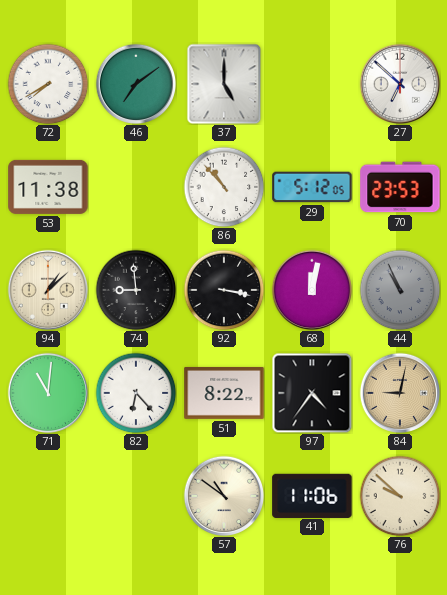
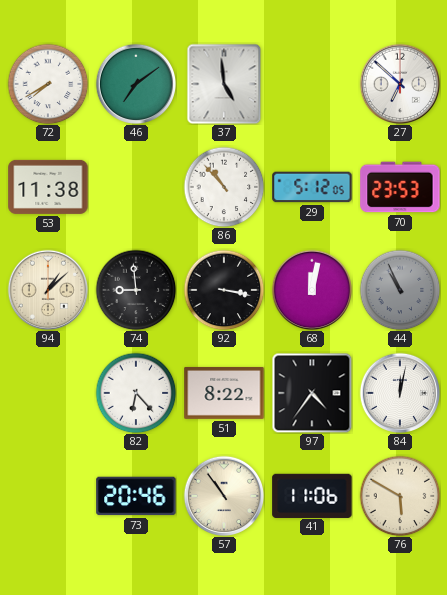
37: 5:00 -> 4:59 (224, 84)
71: 11:01 -> none (48, 393)
84: 9:02 -> 12:02 (400, 393)
84 dial: champagne -> white (400, 393)
73: none -> 20:46 (136, 496)
57: 10:51 -> 10:54 (224, 496)
76: 9:52 -> 5:50 (400, 496)
